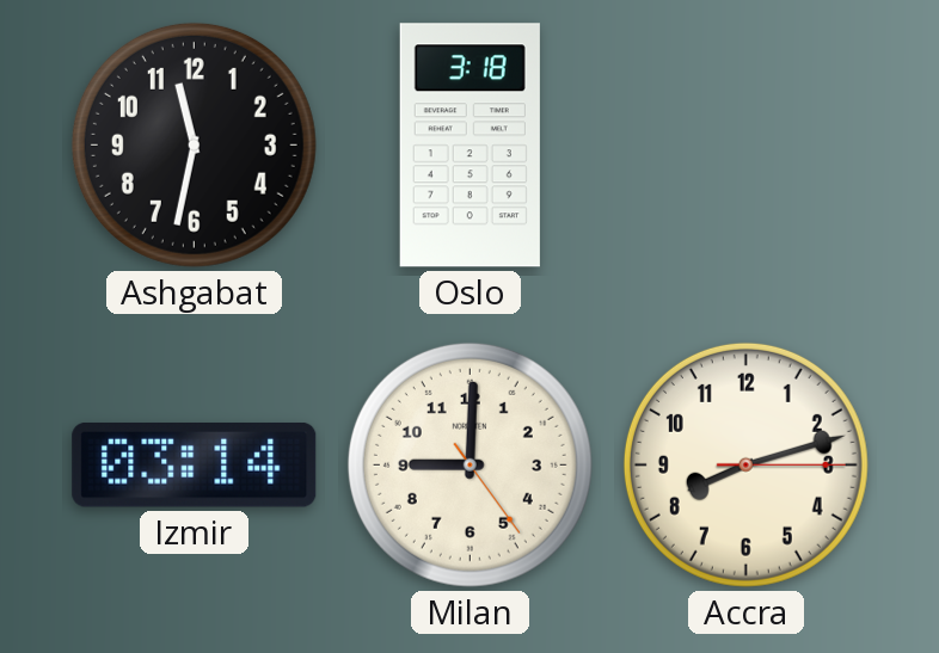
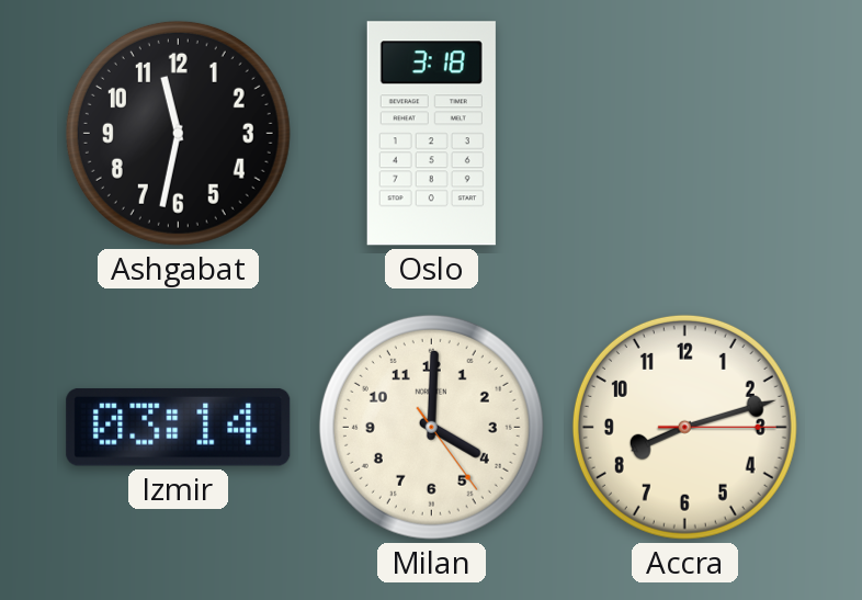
Milan: 9:00 -> 4:00 (431, 427)
